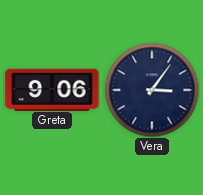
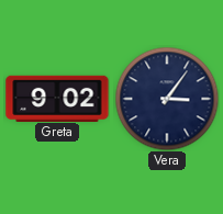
Greta: 9:06 -> 9:02 (57, 98)
